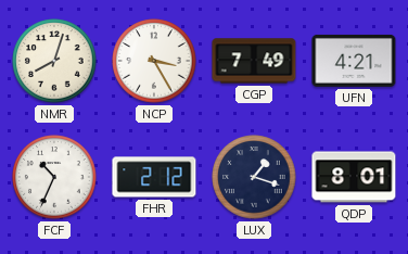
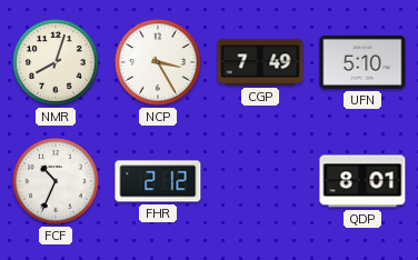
UFN: 4:21 -> 5:10 (362, 62)
LUX: 1:18 -> none (254, 177)
